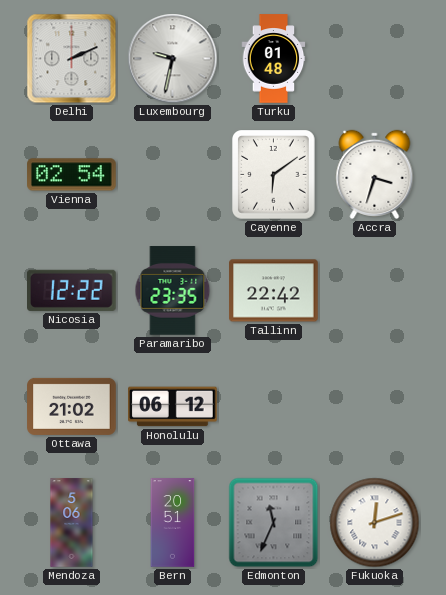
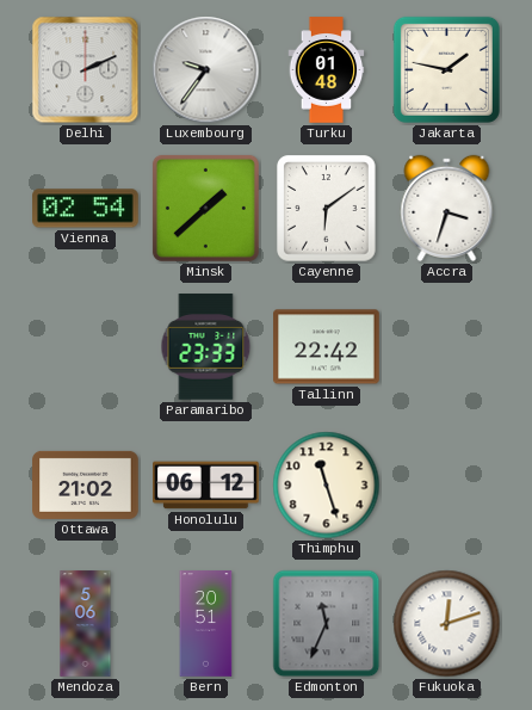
Luxembourg: 9:32 -> 9:36 (206, 70)
Jakarta: none -> 1:47 (446, 69)
Minsk: none -> 1:38 (205, 208)
Nicosia: 12:22 -> none (72, 290)
Paramaribo: 23:35 -> 23:33 (206, 347)
Thimphu: none -> 11:27 (327, 486)
